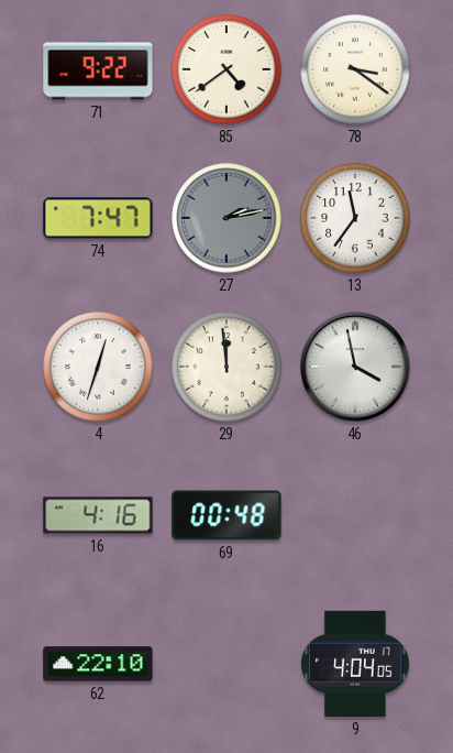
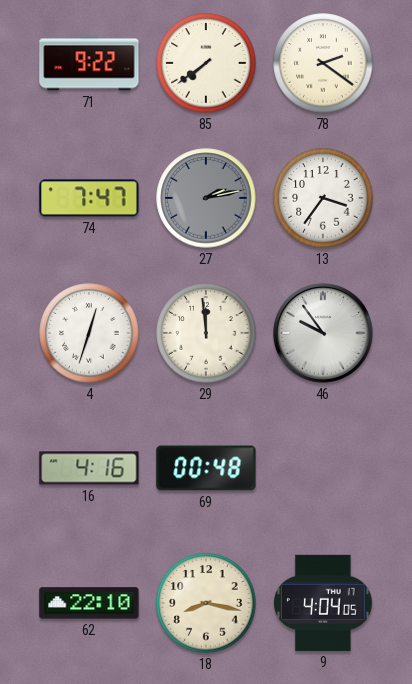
85: 4:39 -> 7:39 (206, 63)
78: 3:21 -> 2:21 (323, 63)
13: 11:36 -> 3:36 (323, 198)
46: 3:58 -> 9:54 (324, 334)
18: none -> 8:17 (206, 603)
